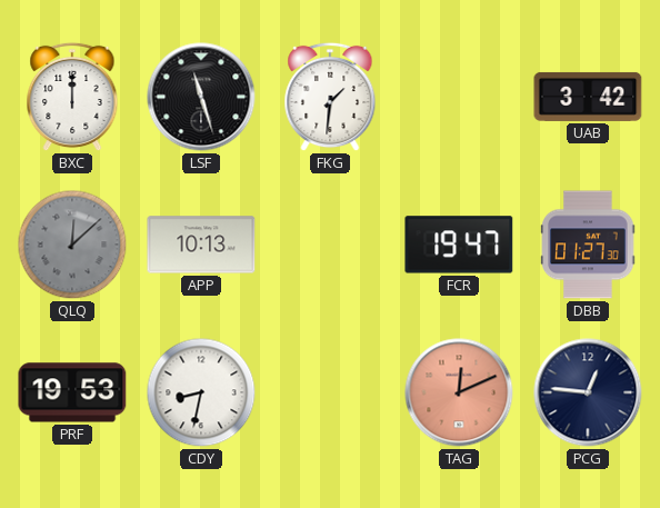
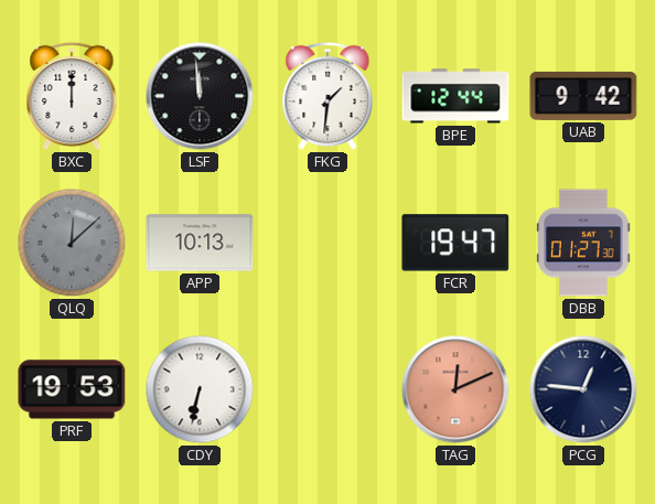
LSF: 11:27 -> 11:59 (200, 96)
BPE: none -> 12:44 (455, 96)
UAB: 3:42 -> 9:42 (583, 96)
CDY: 8:32 -> 6:32 (200, 389)
